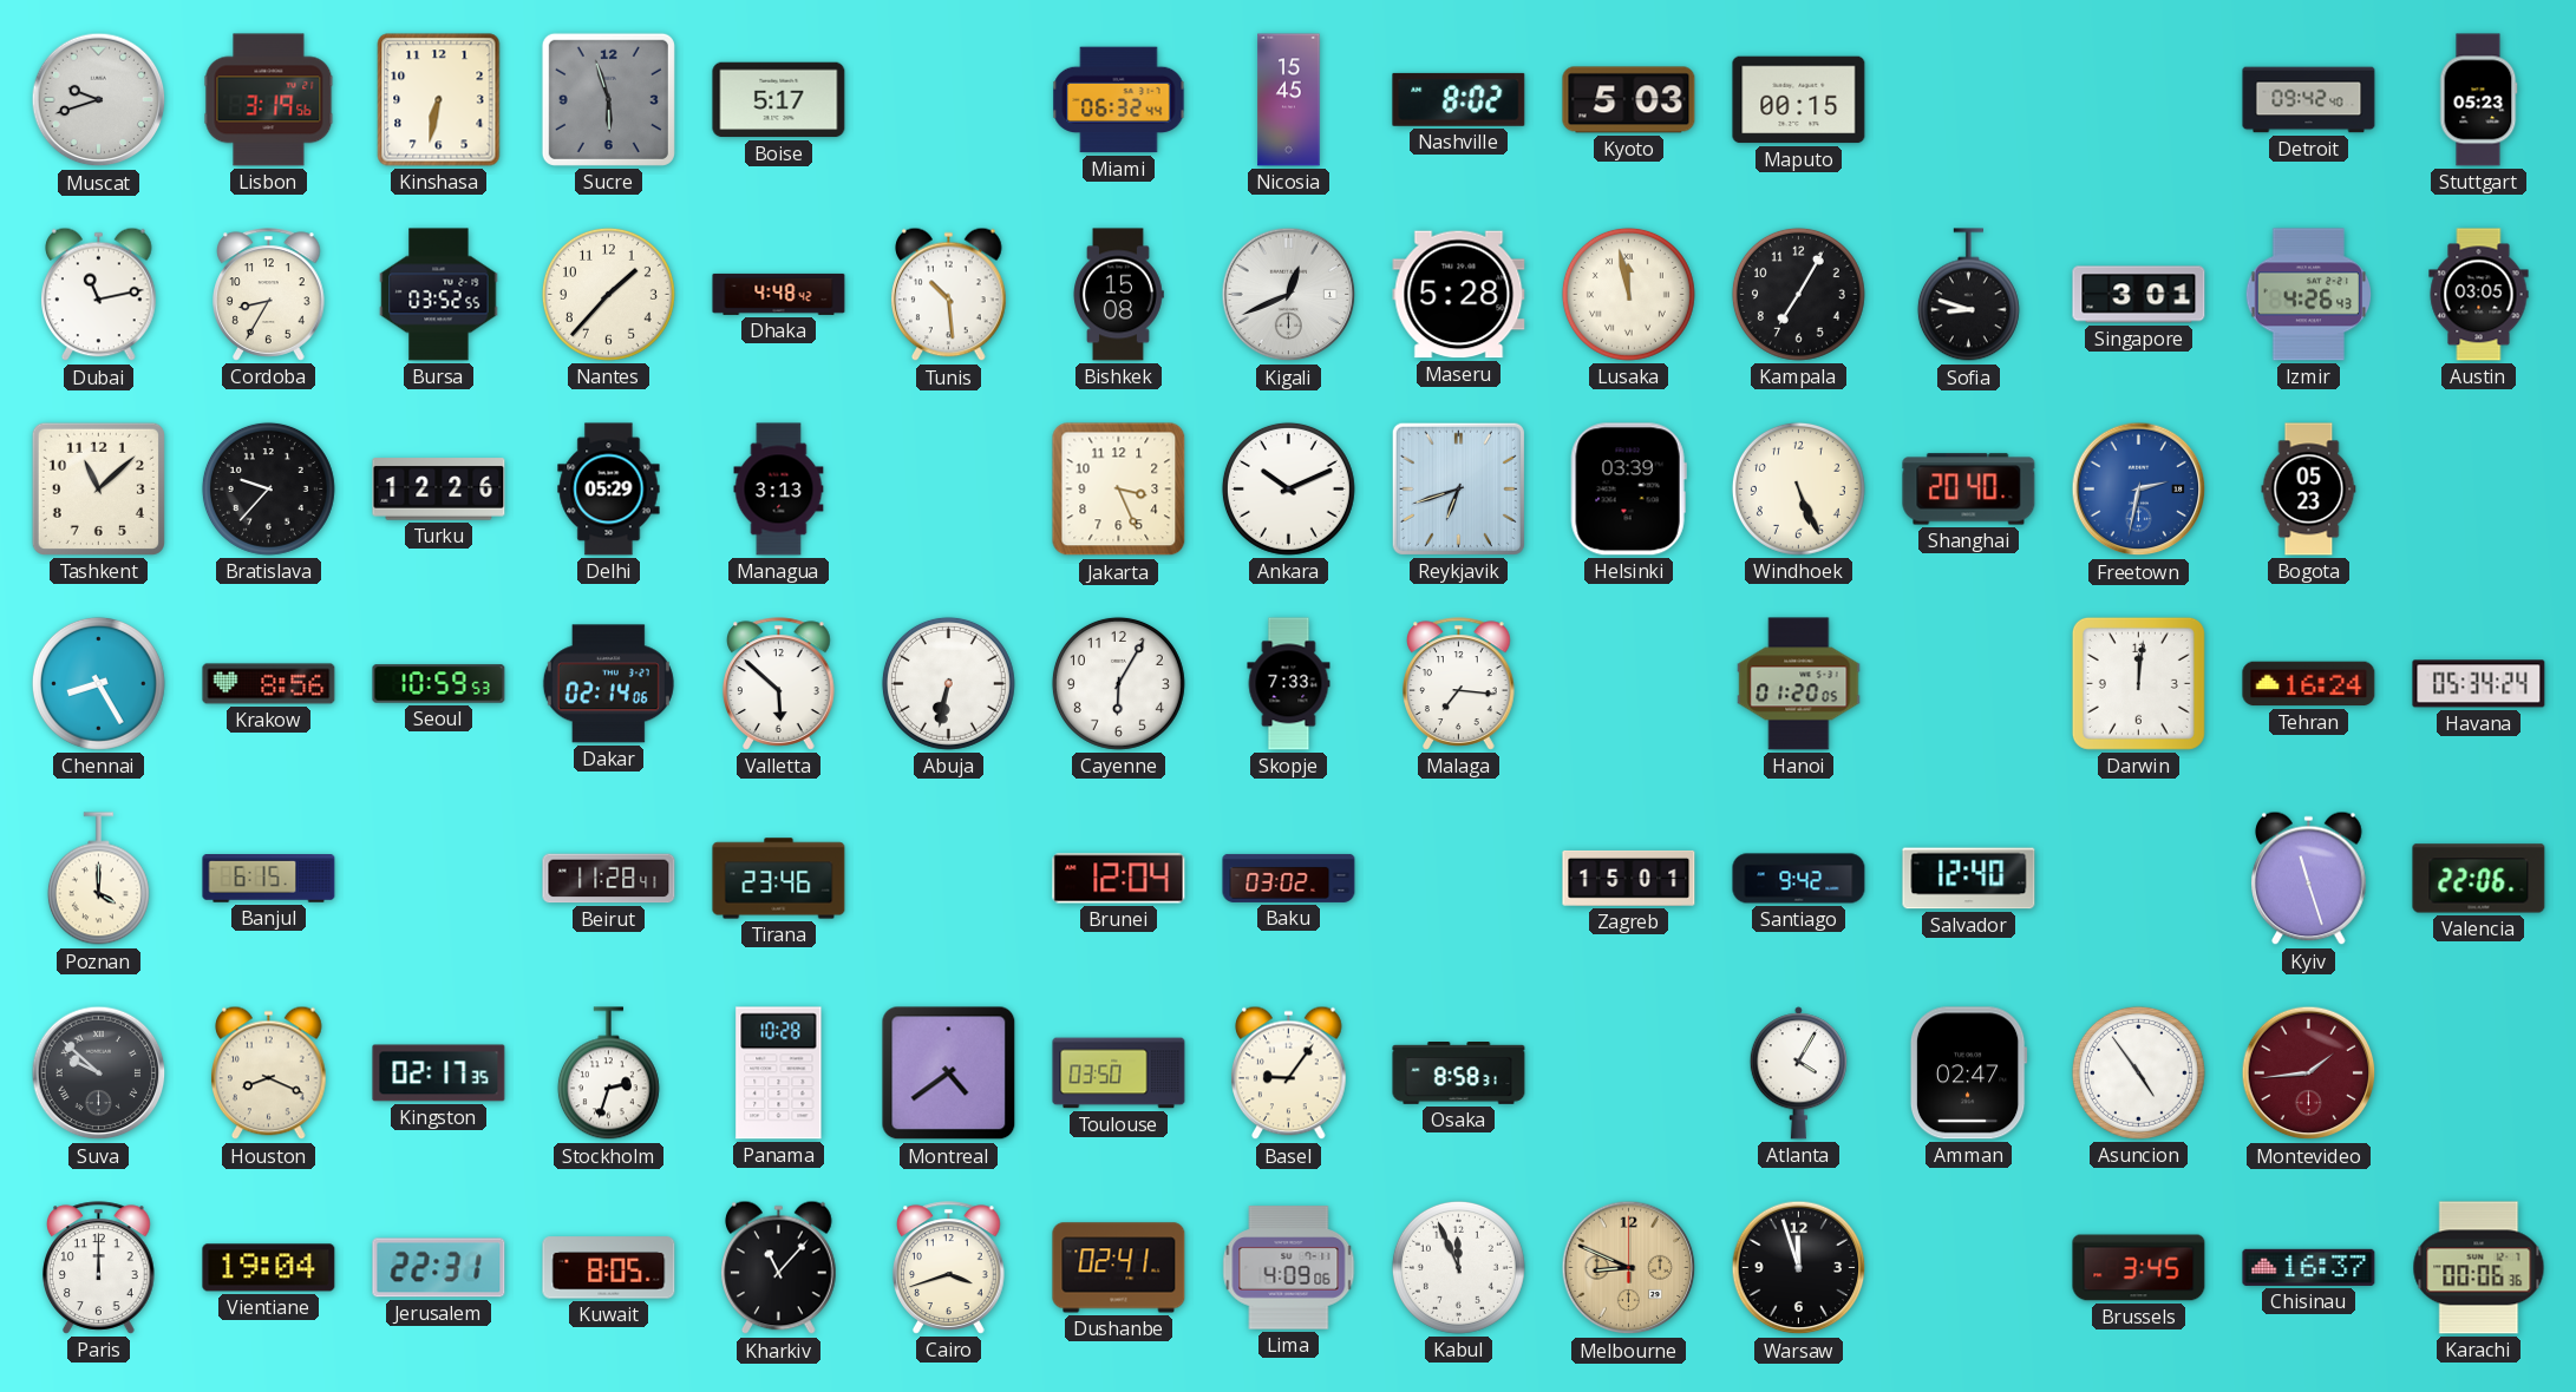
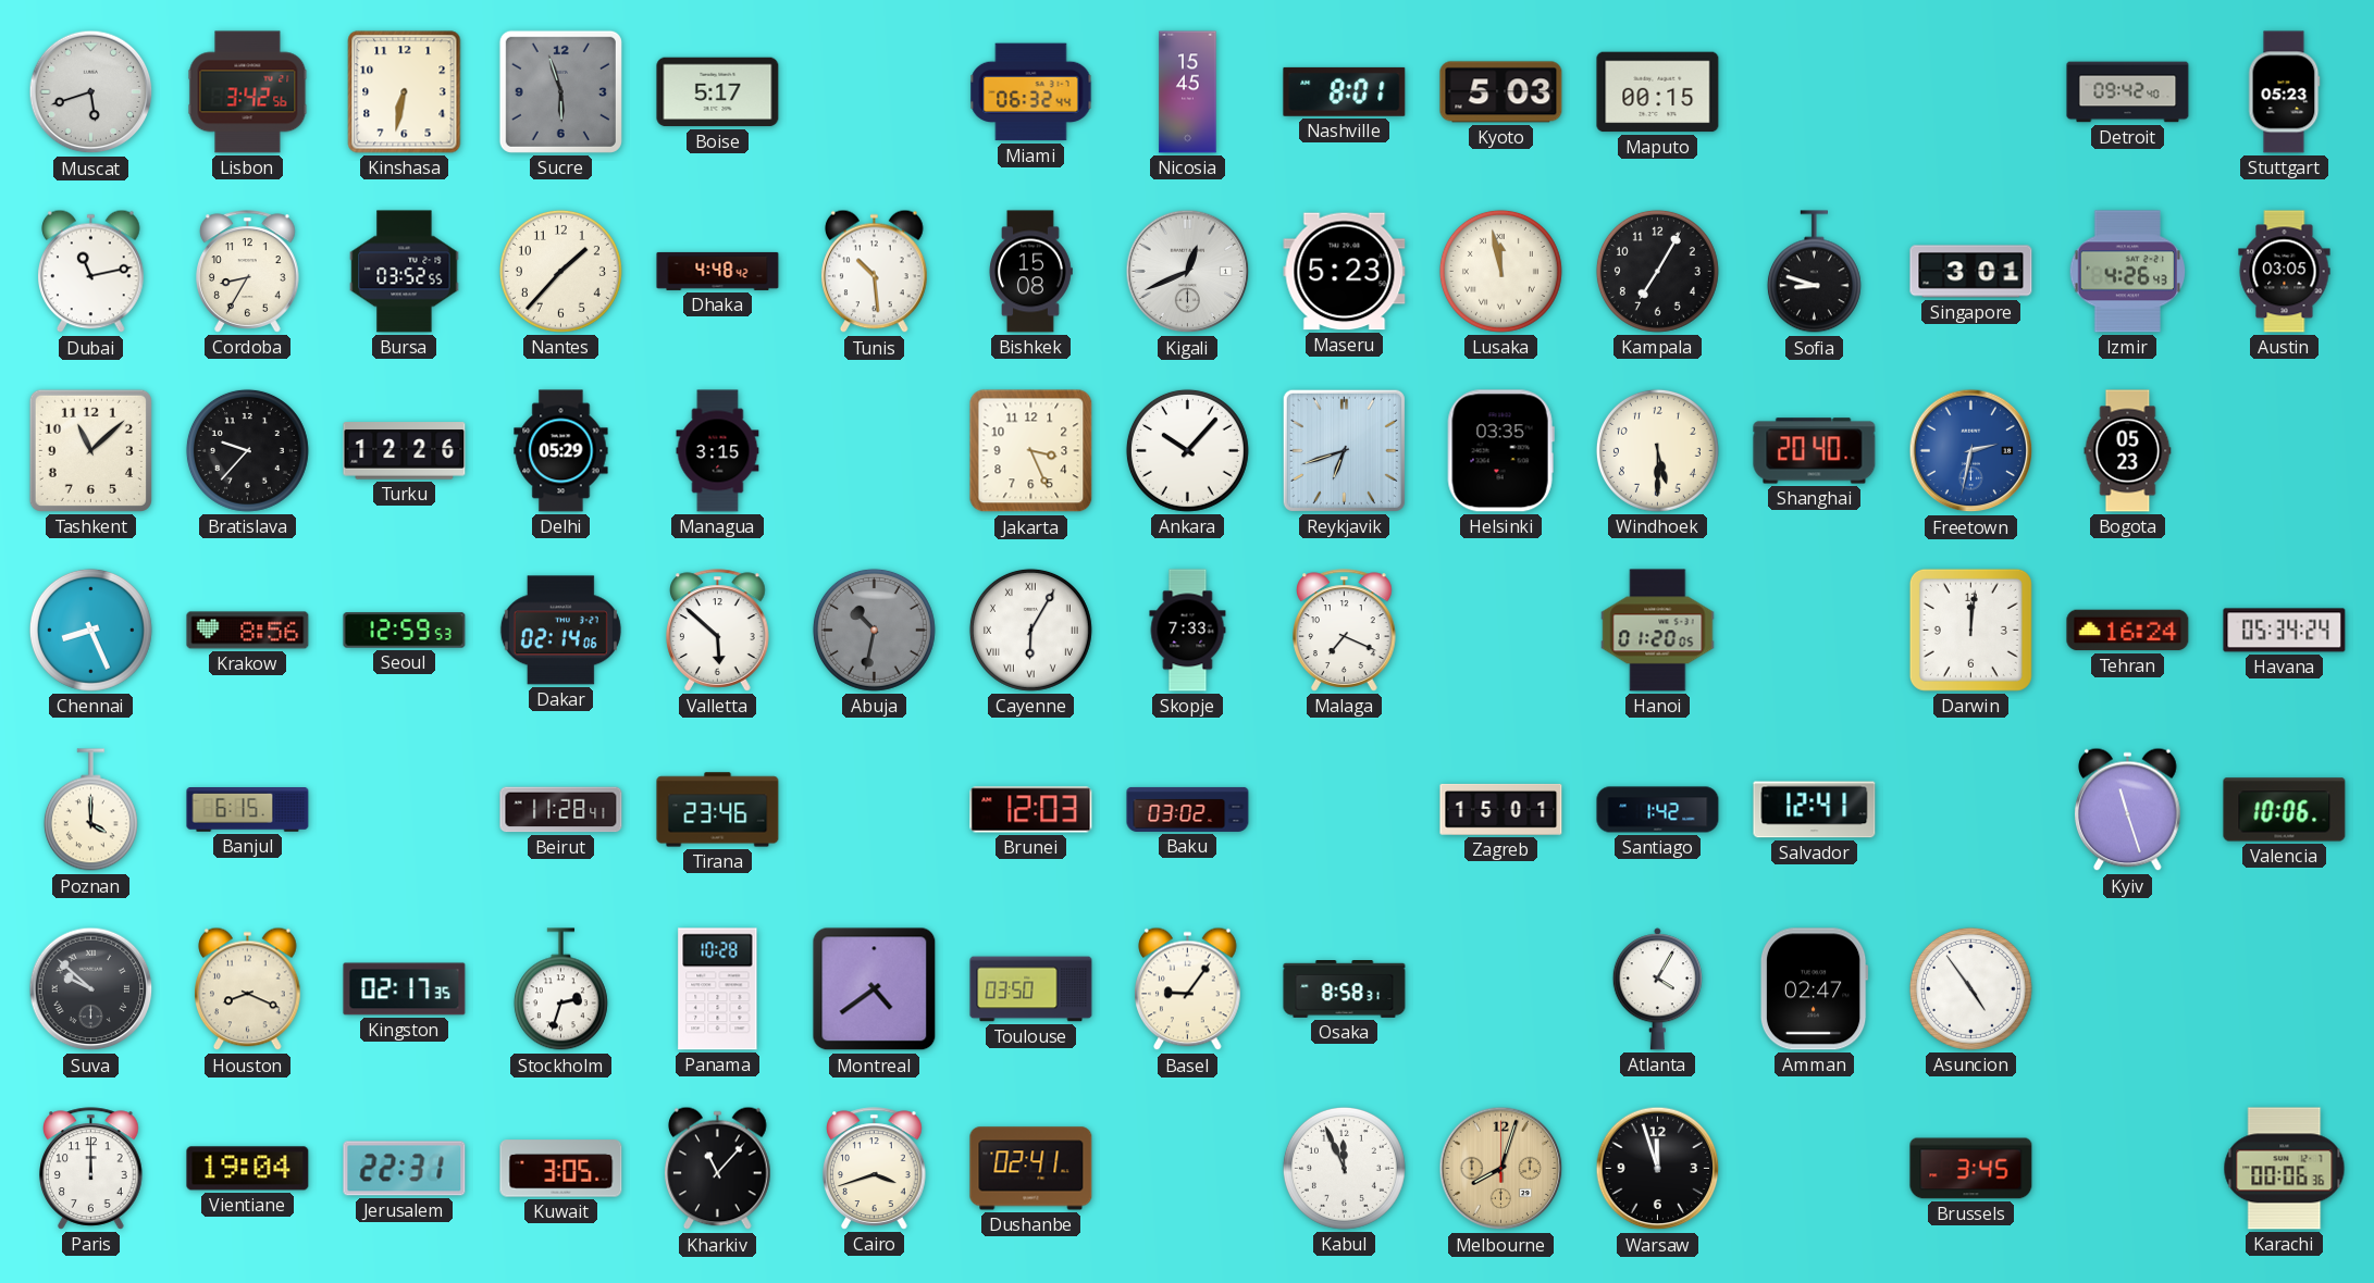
Muscat: 9:42 -> 5:42 (91, 92)
Lisbon: 3:19 -> 3:42 (248, 92)
Nashville: 8:02 -> 8:01 (1345, 91)
Maseru: 5:28 -> 5:23 (1345, 272)
Managua: 3:13 -> 3:15 (718, 451)
Ankara: 10:11 -> 10:07 (1187, 450)
Helsinki: 03:39 -> 03:35 (1500, 451)
Windhoek: 5:26 -> 5:30 (1657, 450)
Chennai: 8:25 -> 8:26 (90, 630)
Seoul: 10:59 -> 12:59 (405, 631)
Abuja: 6:32 -> 10:32 (874, 630)
Abuja dial: white -> grey (874, 630)
Cayenne numerals: Arabic -> Roman (1030, 630)
Malaga: 7:16 -> 7:19 (1345, 631)
Brunei: 12:04 -> 12:03 (1031, 810)
Santiago: 9:42 -> 1:42 (1658, 810)
Salvador: 12:40 -> 12:41 (1815, 810)
Valencia: 22:06 -> 10:06 (2285, 810)
Montevideo: 1:44 -> none (2309, 1073)
Kuwait: 8:05 -> 3:05 (561, 1169)
Lima: 4:09 -> none (1289, 1268)
Melbourne: 8:49 -> 8:03 (1501, 1169)
Chisinau: 16:37 -> none (2309, 1267)
